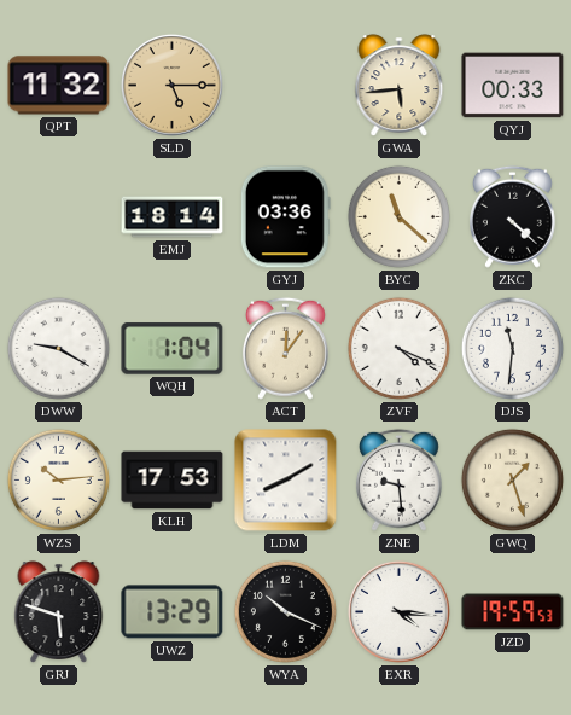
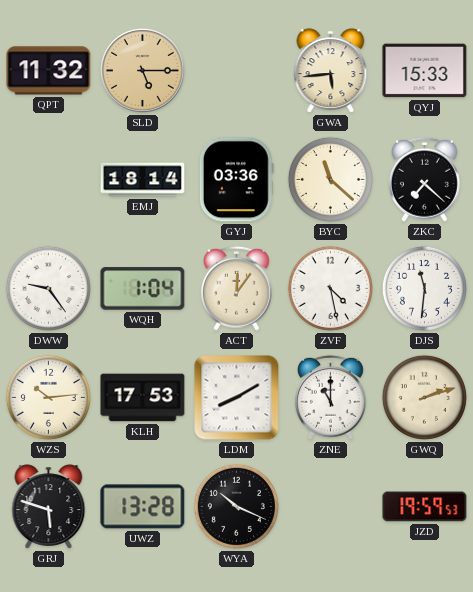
QYJ: 00:33 -> 15:33 (425, 71)
ZKC: 4:22 -> 7:22 (424, 179)
DWW: 9:20 -> 9:24 (48, 288)
ZVF: 4:19 -> 4:28 (330, 288)
ZNE: 9:29 -> 11:00 (330, 397)
GWQ: 1:27 -> 2:12 (424, 397)
UWZ: 13:29 -> 13:28 (143, 507)
EXR: 4:16 -> none (398, 611)
